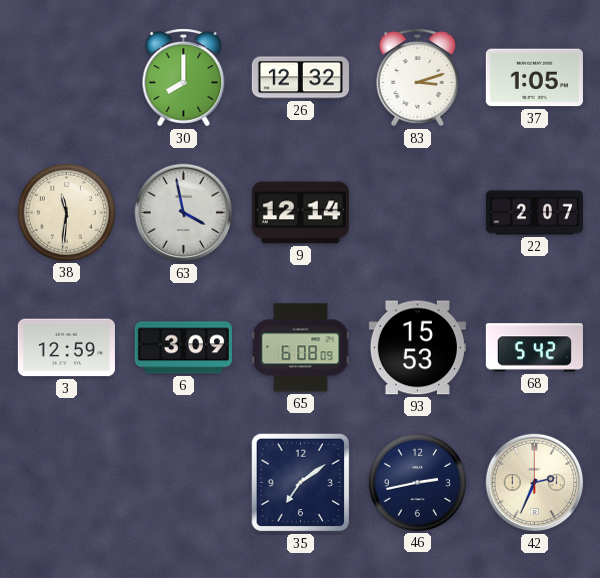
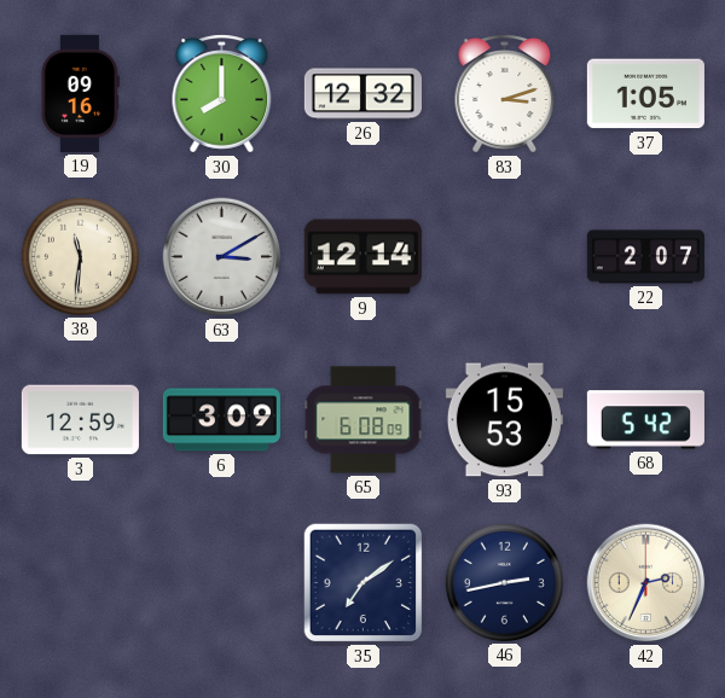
19: none -> 09:16 (80, 93)
63: 3:58 -> 3:10 (222, 257)
